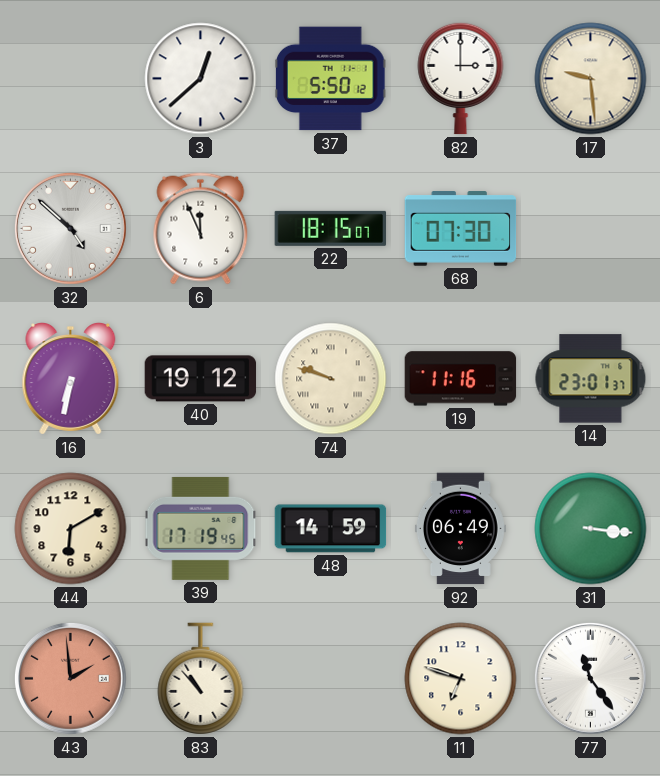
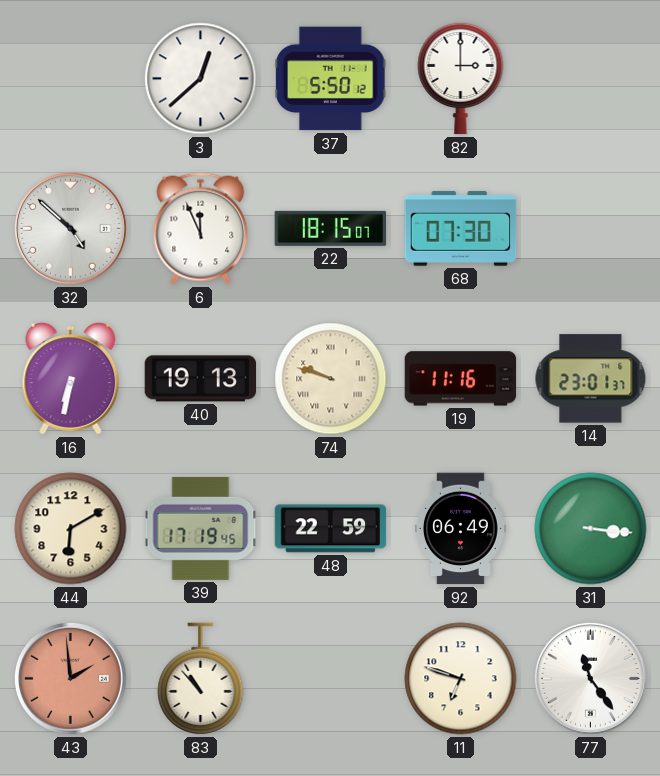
17: 9:29 -> none (591, 79)
40: 19:12 -> 19:13 (201, 379)
48: 14:59 -> 22:59 (331, 529)
